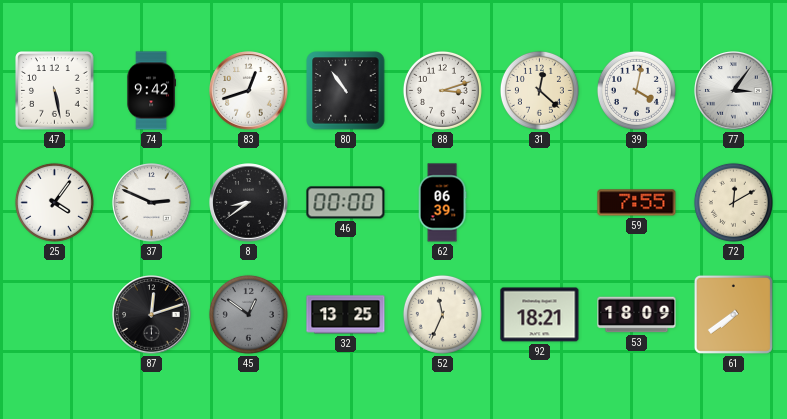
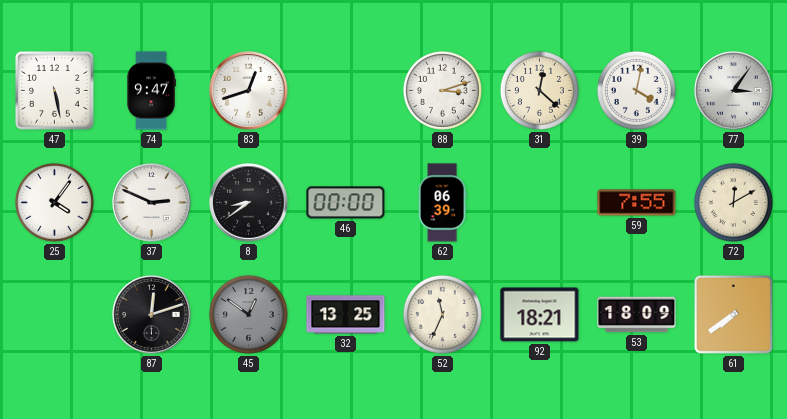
74: 9:42 -> 9:47 (151, 91)
80: 10:54 -> none (346, 91)
